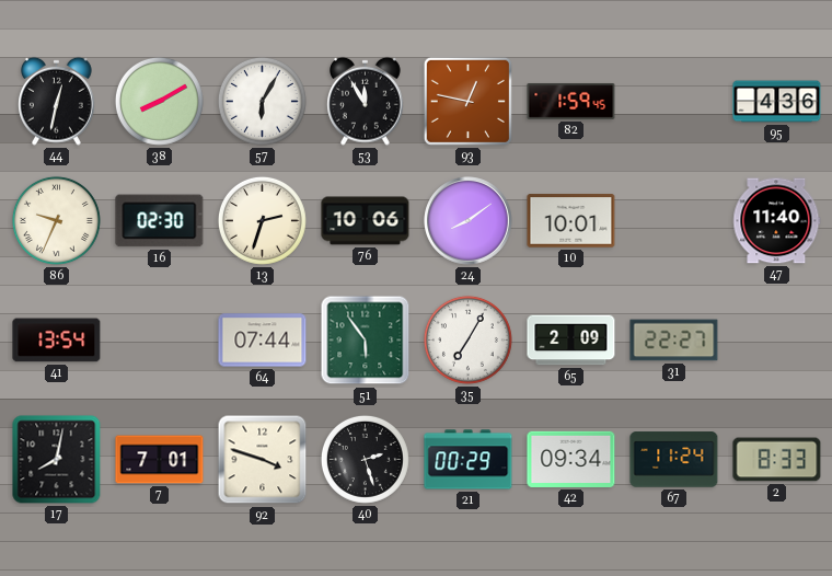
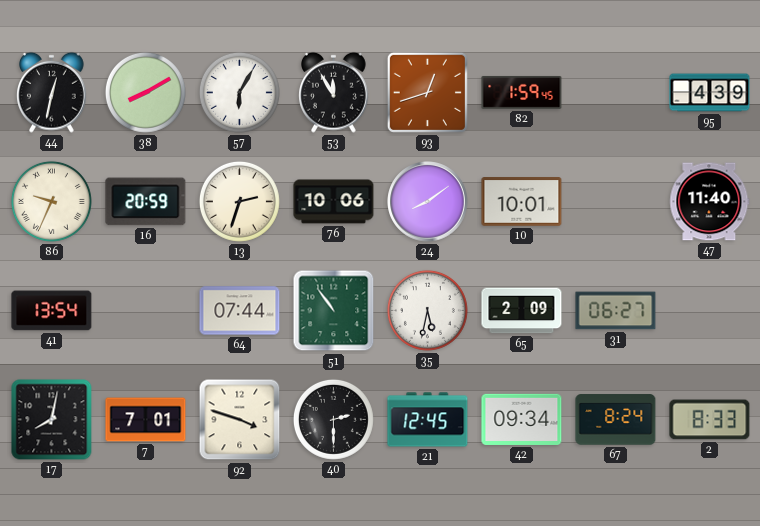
93: 12:47 -> 12:42 (427, 92)
95: 4:36 -> 4:39 (710, 93)
16: 02:30 -> 20:59 (146, 202)
51: 5:54 -> 10:54 (334, 311)
35: 7:05 -> 5:32 (427, 310)
31: 22:27 -> 06:27 (616, 311)
40: 2:27 -> 2:30 (333, 419)
21: 00:29 -> 12:45 (428, 420)
67: 11:24 -> 8:24 (616, 420)
